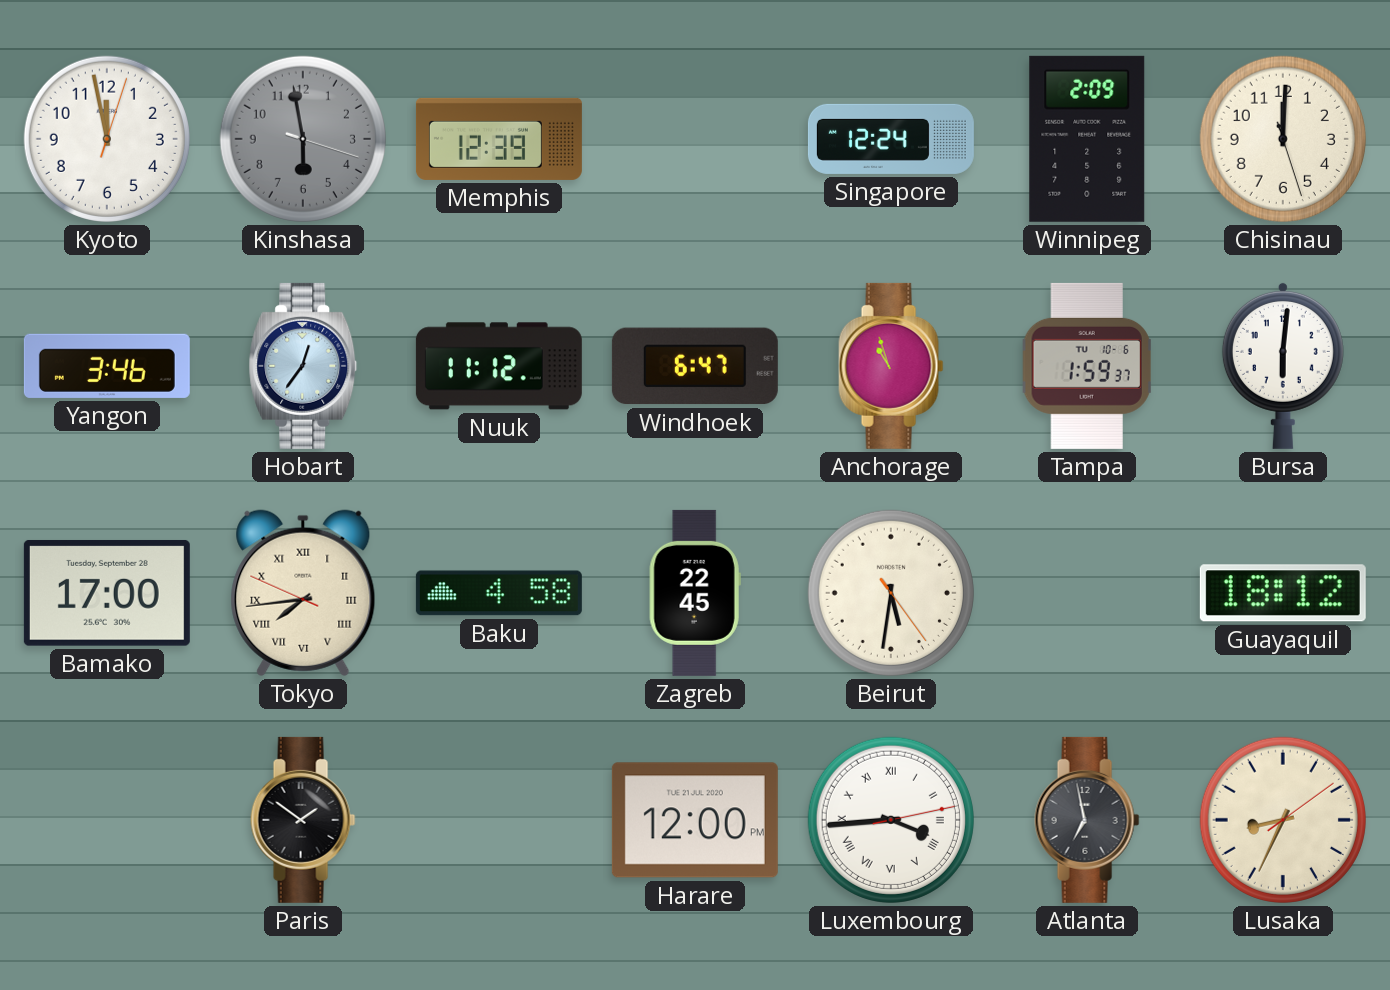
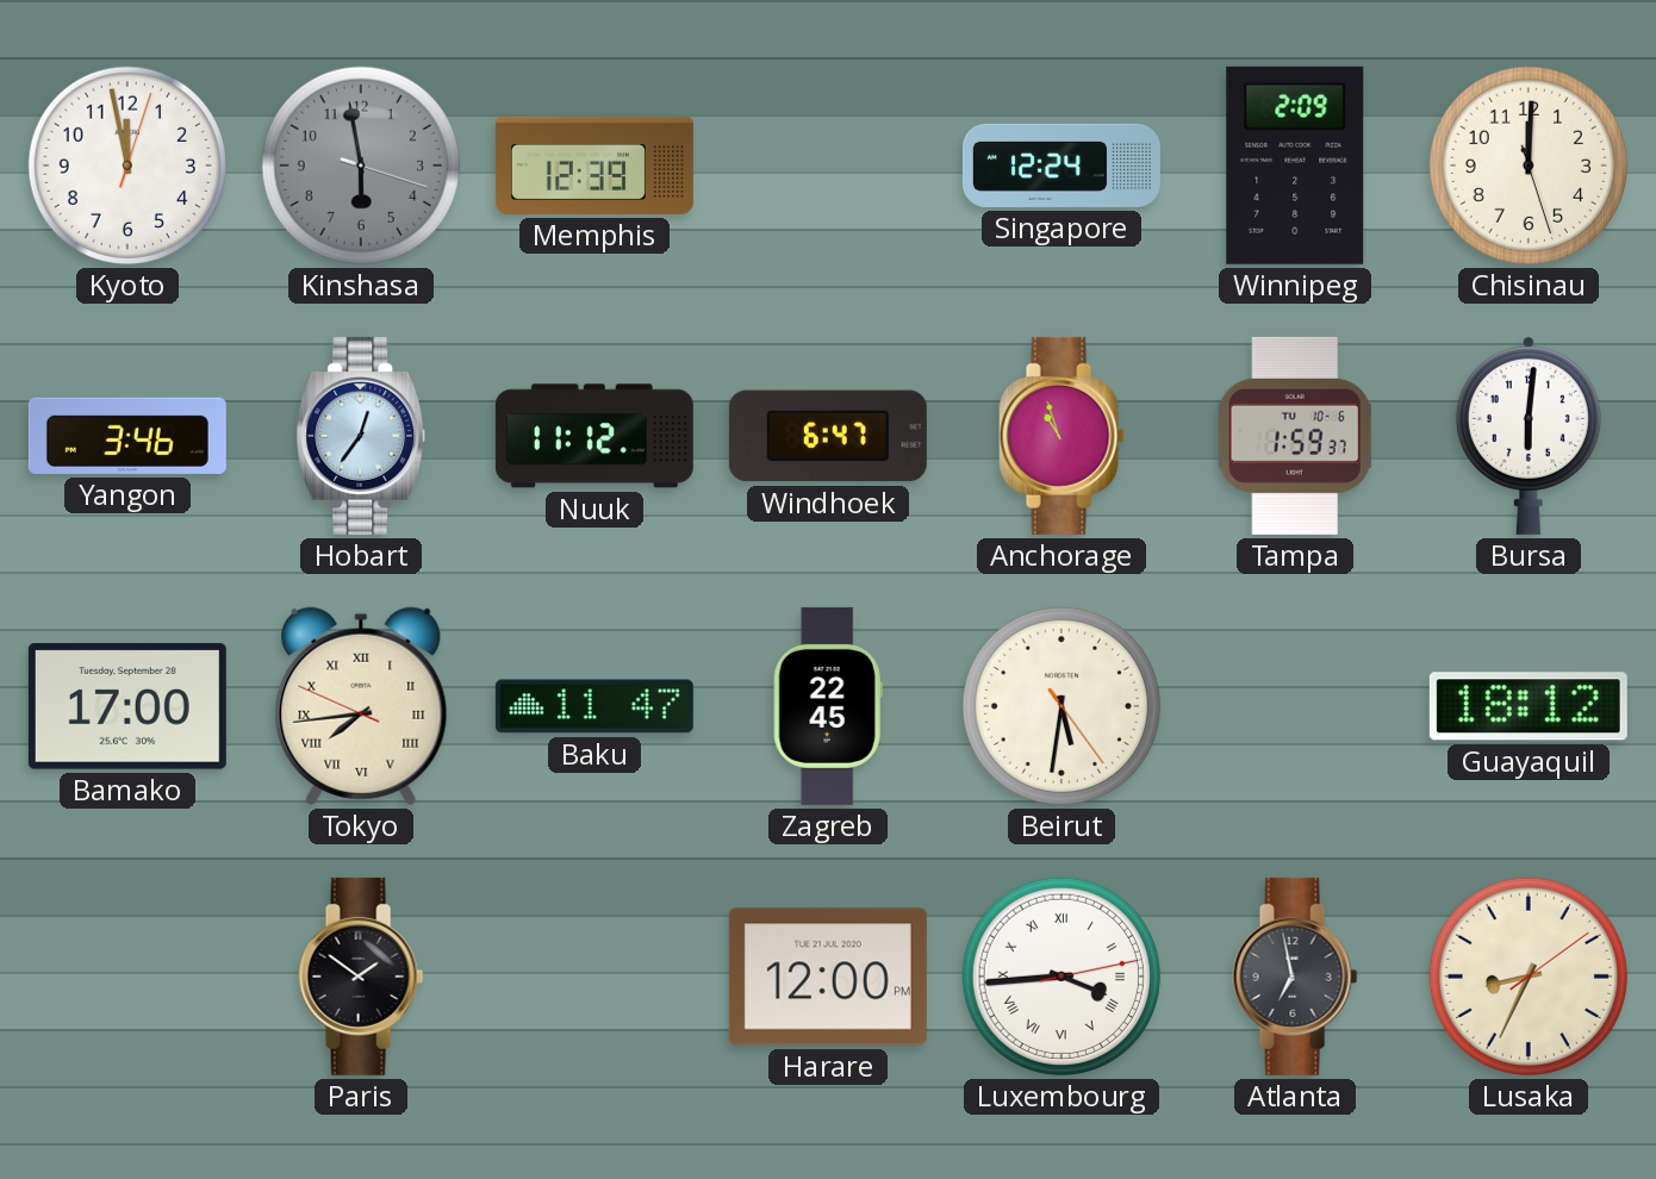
Baku: 4:58 -> 11:47 (594, 706)
